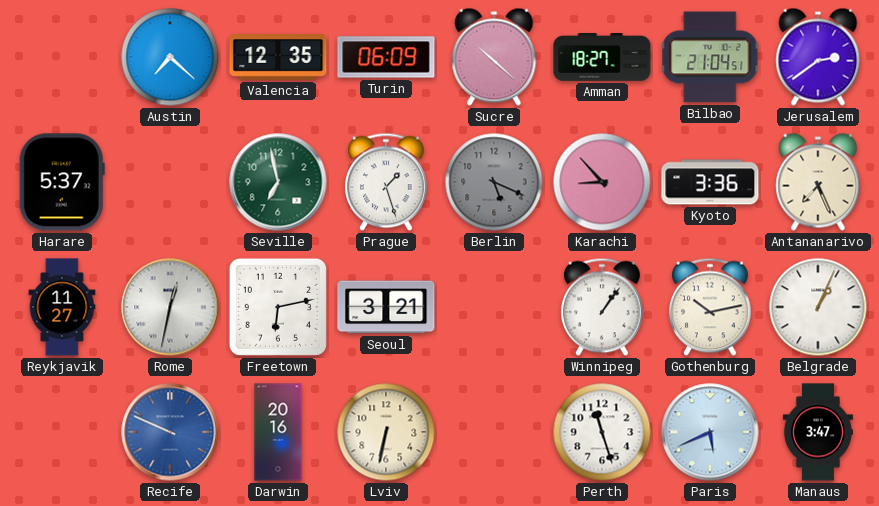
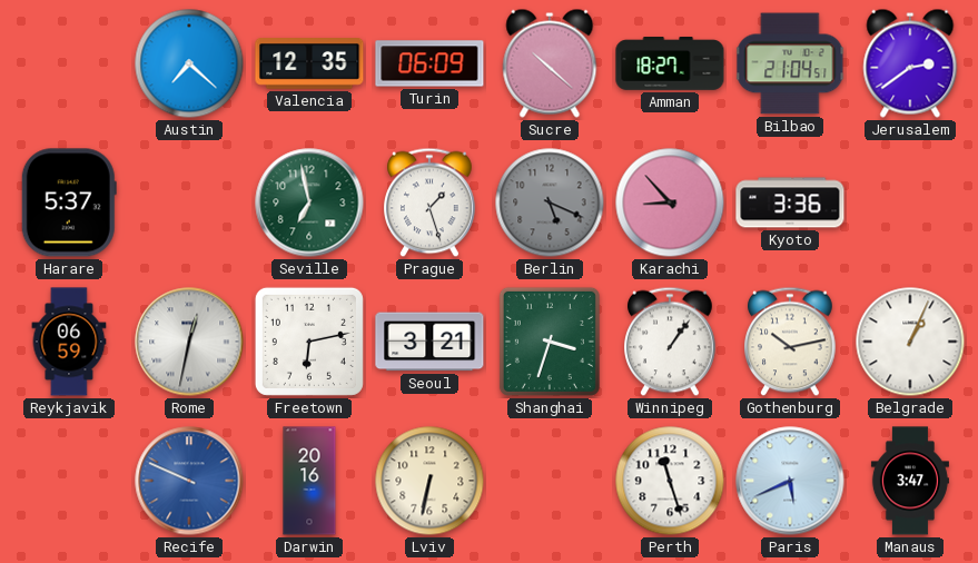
Antananarivo: 7:26 -> none (818, 182)
Reykjavik: 11:27 -> 06:59 (69, 342)
Shanghai: none -> 3:33 (550, 342)
